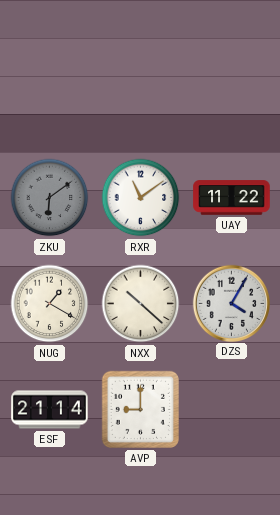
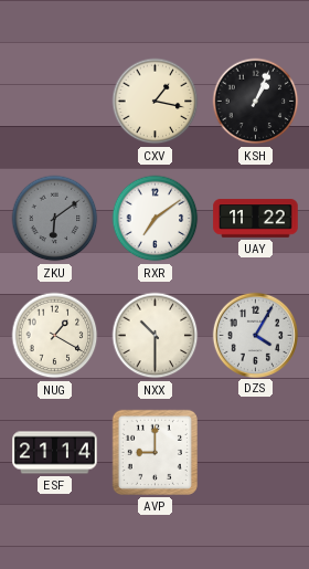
CXV: none -> 1:17 (156, 102)
KSH: none -> 1:04 (256, 102)
RXR: 11:09 -> 7:09 (156, 219)
NXX: 10:22 -> 10:30 (156, 336)
